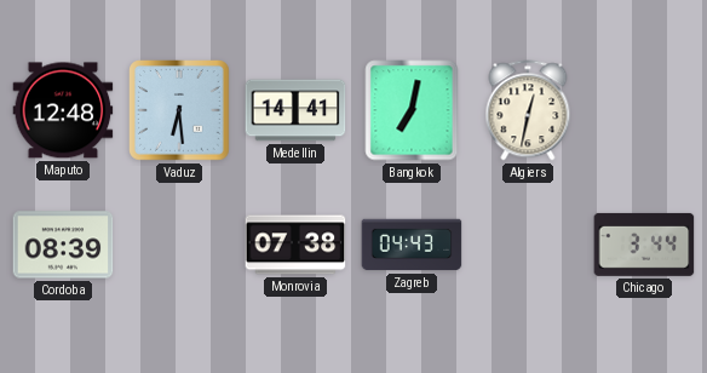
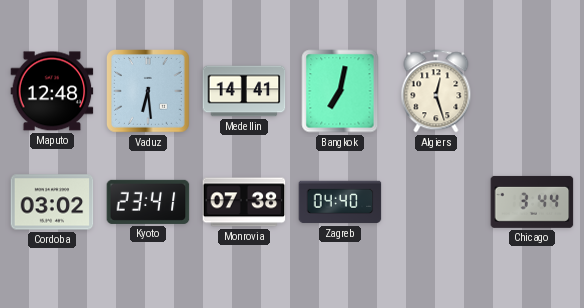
Algiers: 12:32 -> 12:27 (436, 91)
Cordoba: 08:39 -> 03:02 (52, 202)
Kyoto: none -> 23:41 (148, 202)
Zagreb: 04:43 -> 04:40 (340, 202)
